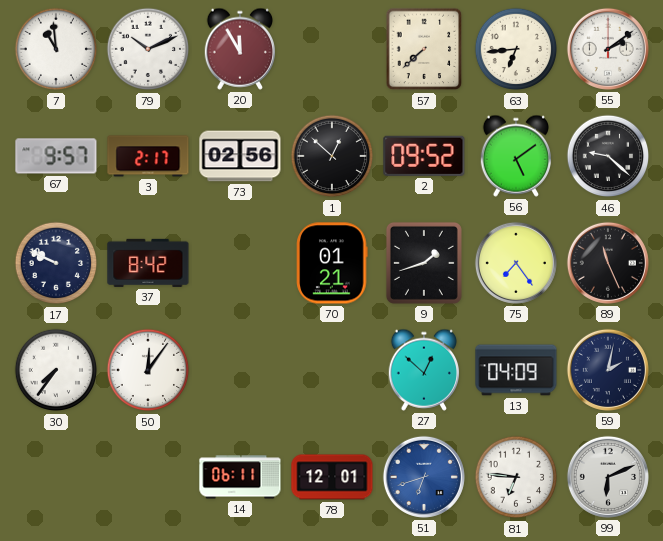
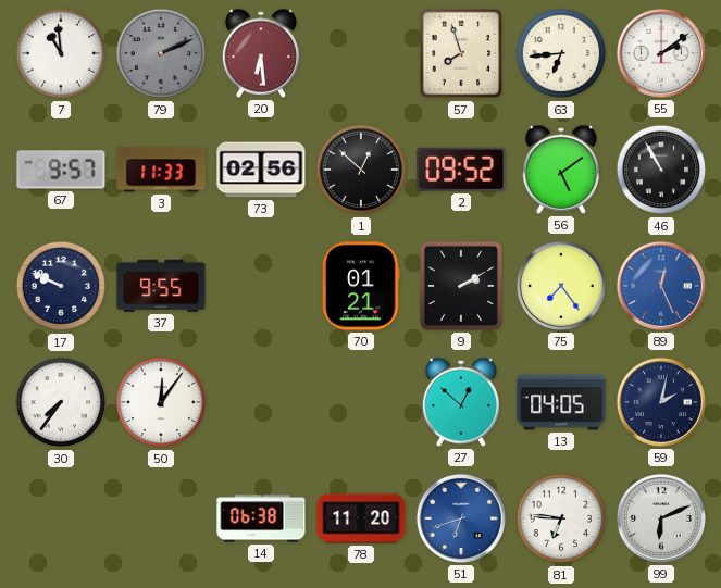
79: 10:11 -> 2:11 (161, 53)
79 dial: white -> grey (161, 53)
20: 11:55 -> 6:29 (260, 53)
57: 7:38 -> 7:57 (461, 53)
3: 2:17 -> 11:33 (161, 170)
46: 9:22 -> 10:55 (661, 170)
37: 8:42 -> 9:55 (161, 286)
9: 1:42 -> 2:10 (461, 286)
89: 11:26 -> 12:26 (661, 286)
89 dial: black -> blue (661, 286)
13: 04:09 -> 04:05 (561, 402)
14: 06:11 -> 06:38 (261, 518)
78: 12:01 -> 11:20 (361, 518)
